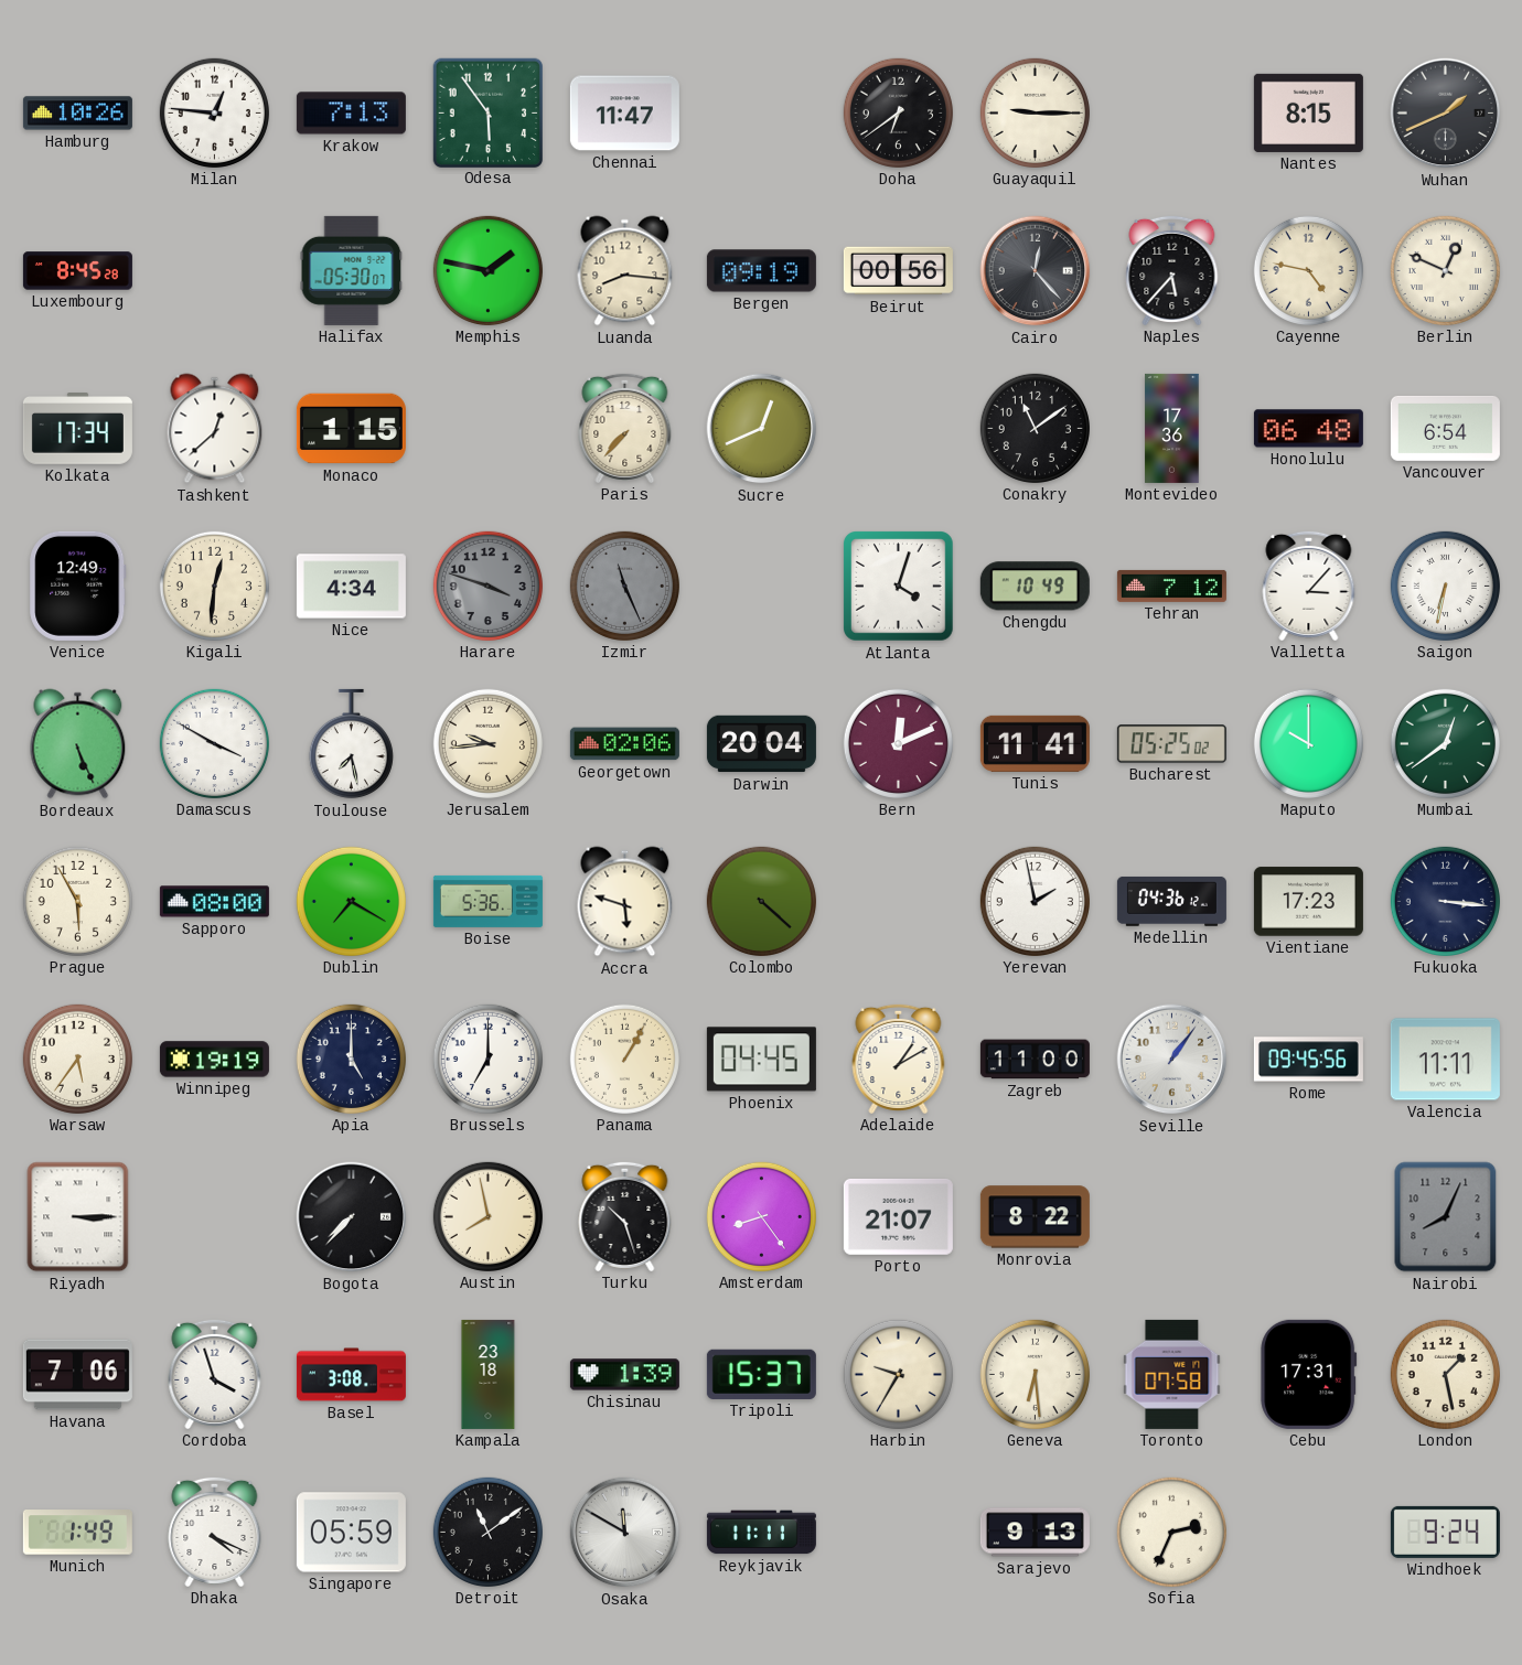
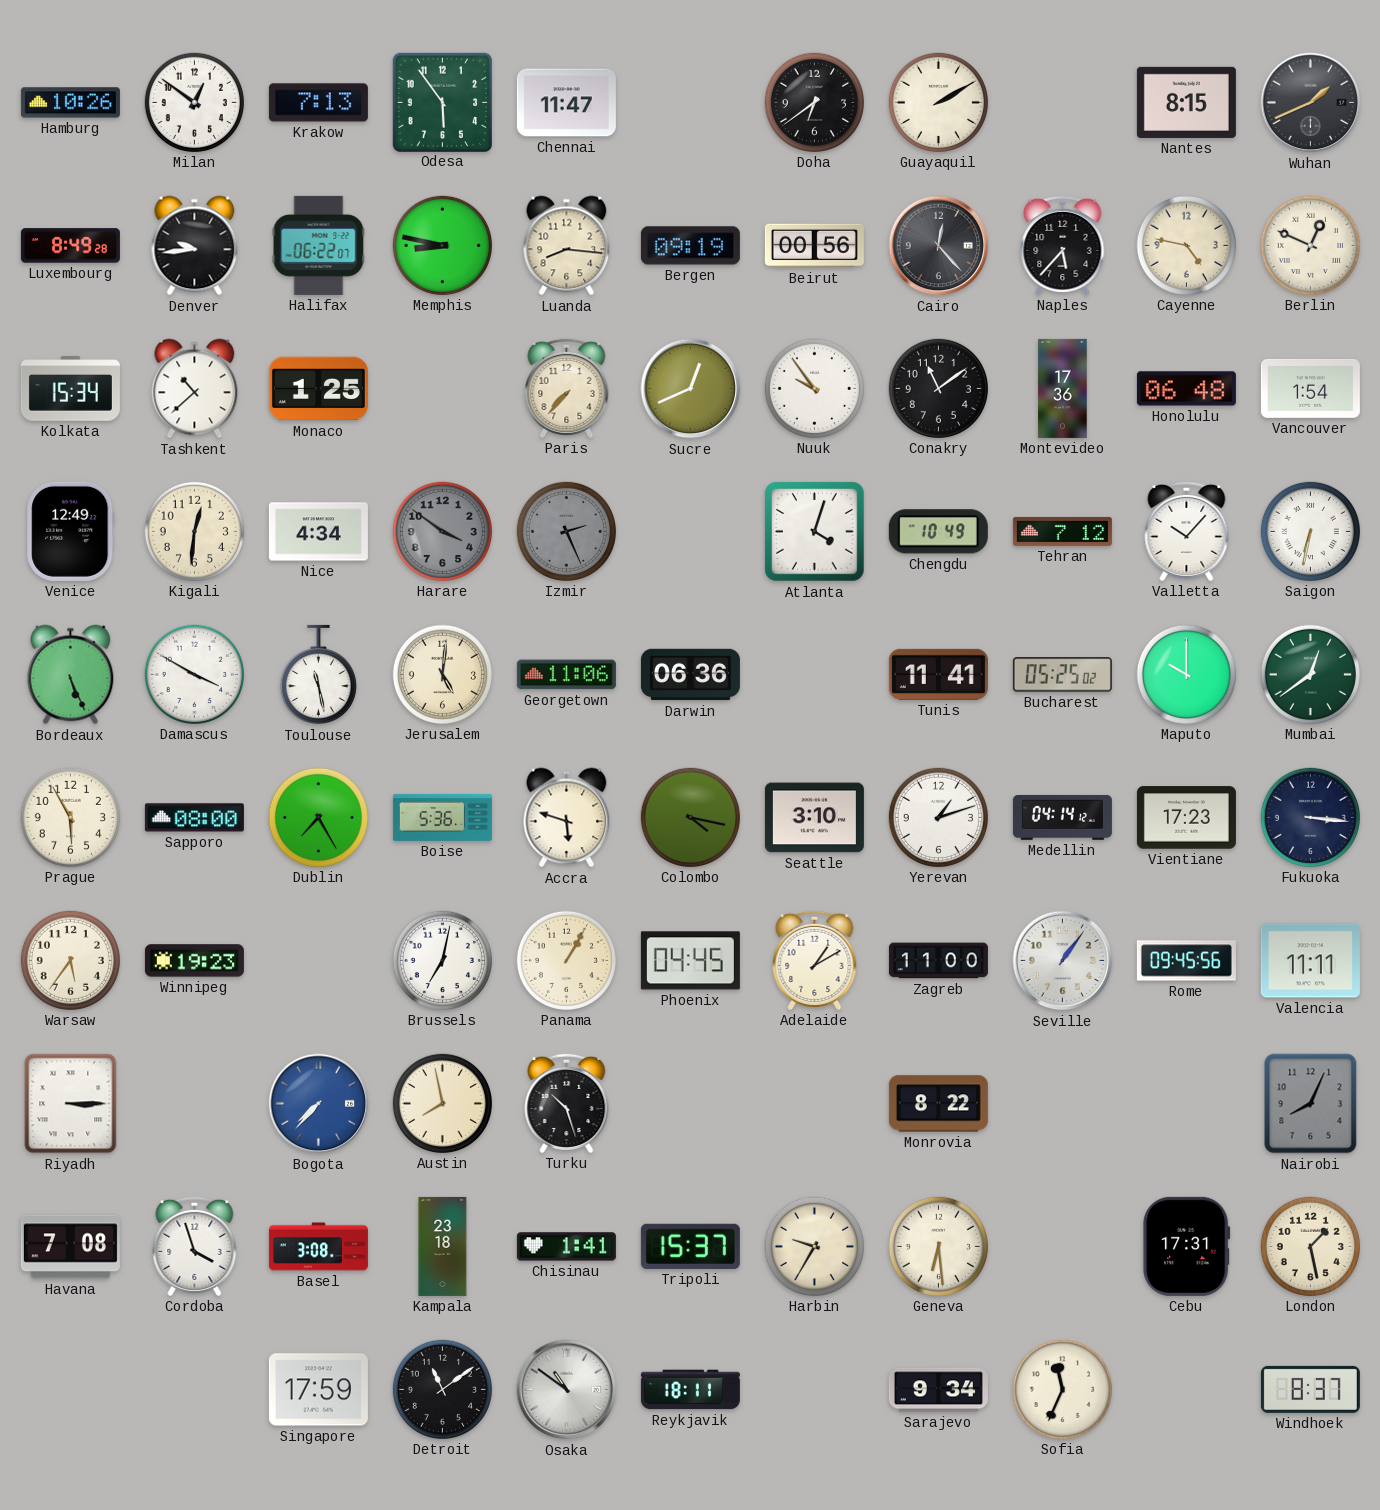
Milan: 12:46 -> 12:51 (194, 102)
Guayaquil: 9:15 -> 2:10 (938, 102)
Luxembourg: 8:45 -> 8:49 (70, 246)
Denver: none -> 9:44 (195, 246)
Halifax: 05:30 -> 06:22 (319, 245)
Memphis: 1:47 -> 8:47 (442, 245)
Kolkata: 17:34 -> 15:34 (70, 389)
Tashkent: 12:38 -> 10:38 (195, 389)
Monaco: 1:15 -> 1:25 (318, 389)
Nuuk: none -> 9:54 (814, 388)
Vancouver: 6:54 -> 1:54 (1310, 388)
Harare: 3:48 -> 3:51 (442, 531)
Izmir: 11:26 -> 2:26 (566, 531)
Valletta: 3:07 -> 10:07 (1187, 531)
Toulouse: 7:28 -> 11:28 (318, 675)
Jerusalem: 9:44 -> 5:01 (442, 674)
Georgetown: 02:06 -> 11:06 (566, 675)
Darwin: 20:04 -> 06:36 (690, 675)
Bern: 12:11 -> none (898, 743)
Dublin: 7:20 -> 7:25 (318, 817)
Colombo: 4:22 -> 4:17 (690, 817)
Seattle: none -> 3:10 (814, 818)
Yerevan: 1:58 -> 1:12 (938, 817)
Medellin: 04:36 -> 04:14 (1062, 817)
Winnipeg: 19:19 -> 19:23 (194, 961)
Apia: 5:00 -> none (351, 1059)
Brussels: 7:00 -> 7:02 (442, 960)
Bogota dial: black -> blue (319, 1104)
Amsterdam: 8:24 -> none (761, 1216)
Porto: 21:07 -> none (898, 1216)
Havana: 7:06 -> 7:08 (70, 1247)
Chisinau: 1:39 -> 1:41 (566, 1247)
Toronto: 07:58 -> none (1172, 1374)
Munich: 1:49 -> none (77, 1533)
Dhaka: 4:19 -> none (215, 1532)
Singapore: 05:59 -> 17:59 (318, 1390)
Osaka: 11:50 -> 10:51 (567, 1390)
Reykjavik: 11:11 -> 18:11 (690, 1390)
Sarajevo: 9:13 -> 9:34 (938, 1390)
Sofia: 2:34 -> 11:34 (1062, 1389)
Windhoek: 9:24 -> 8:37 (1310, 1389)
